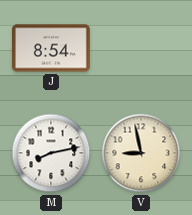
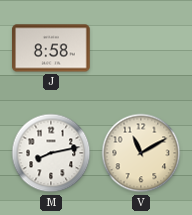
J: 8:54 -> 8:58 (52, 48)
V: 8:58 -> 11:10 (141, 153)
